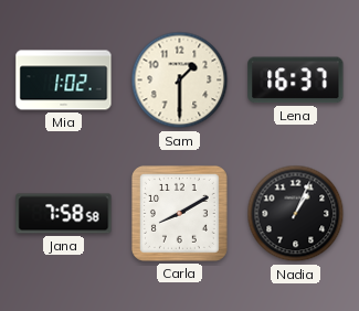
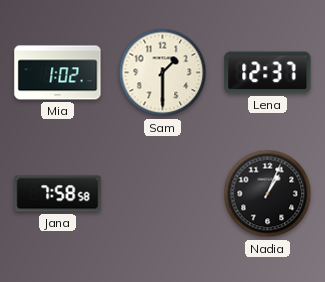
Lena: 16:37 -> 12:37 (268, 73)
Carla: 8:10 -> none (179, 213)
